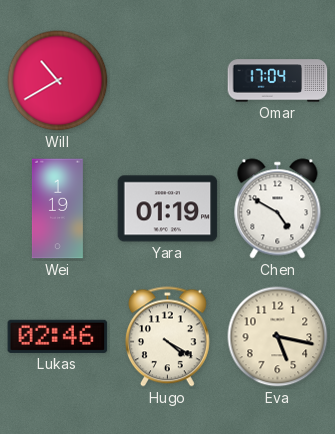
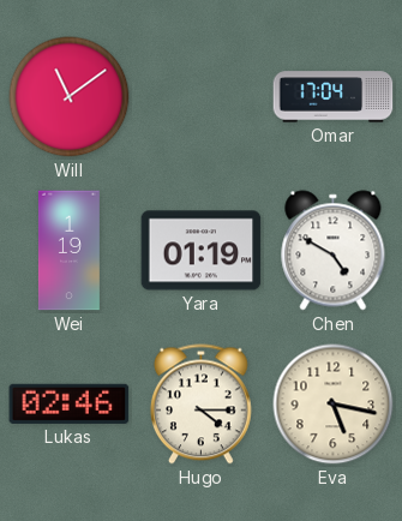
Will: 10:40 -> 11:09 (70, 97)
Hugo: 4:20 -> 4:15 (200, 405)
